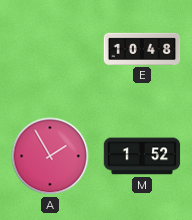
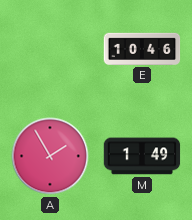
E: 10:48 -> 10:46 (142, 49)
M: 1:52 -> 1:49 (142, 156)
